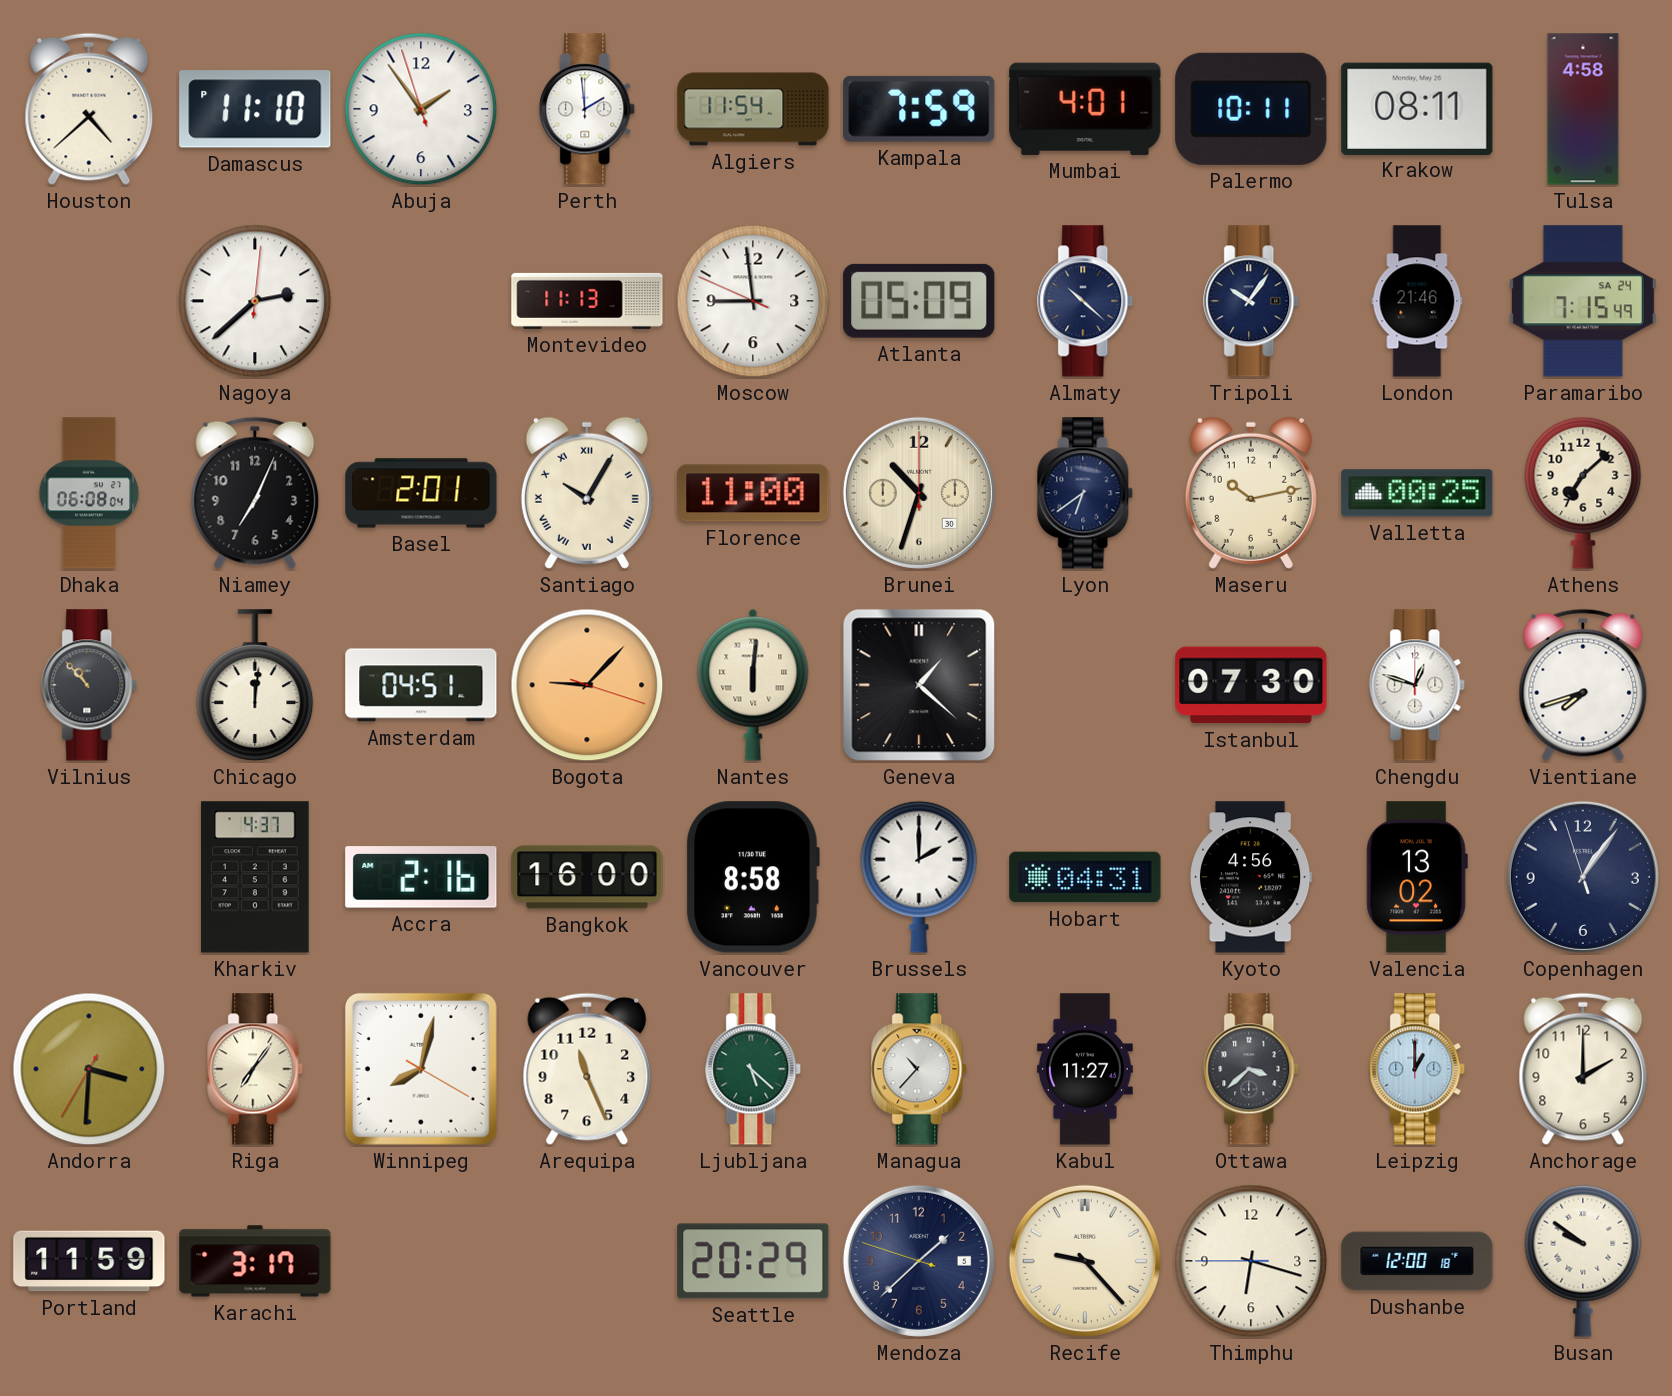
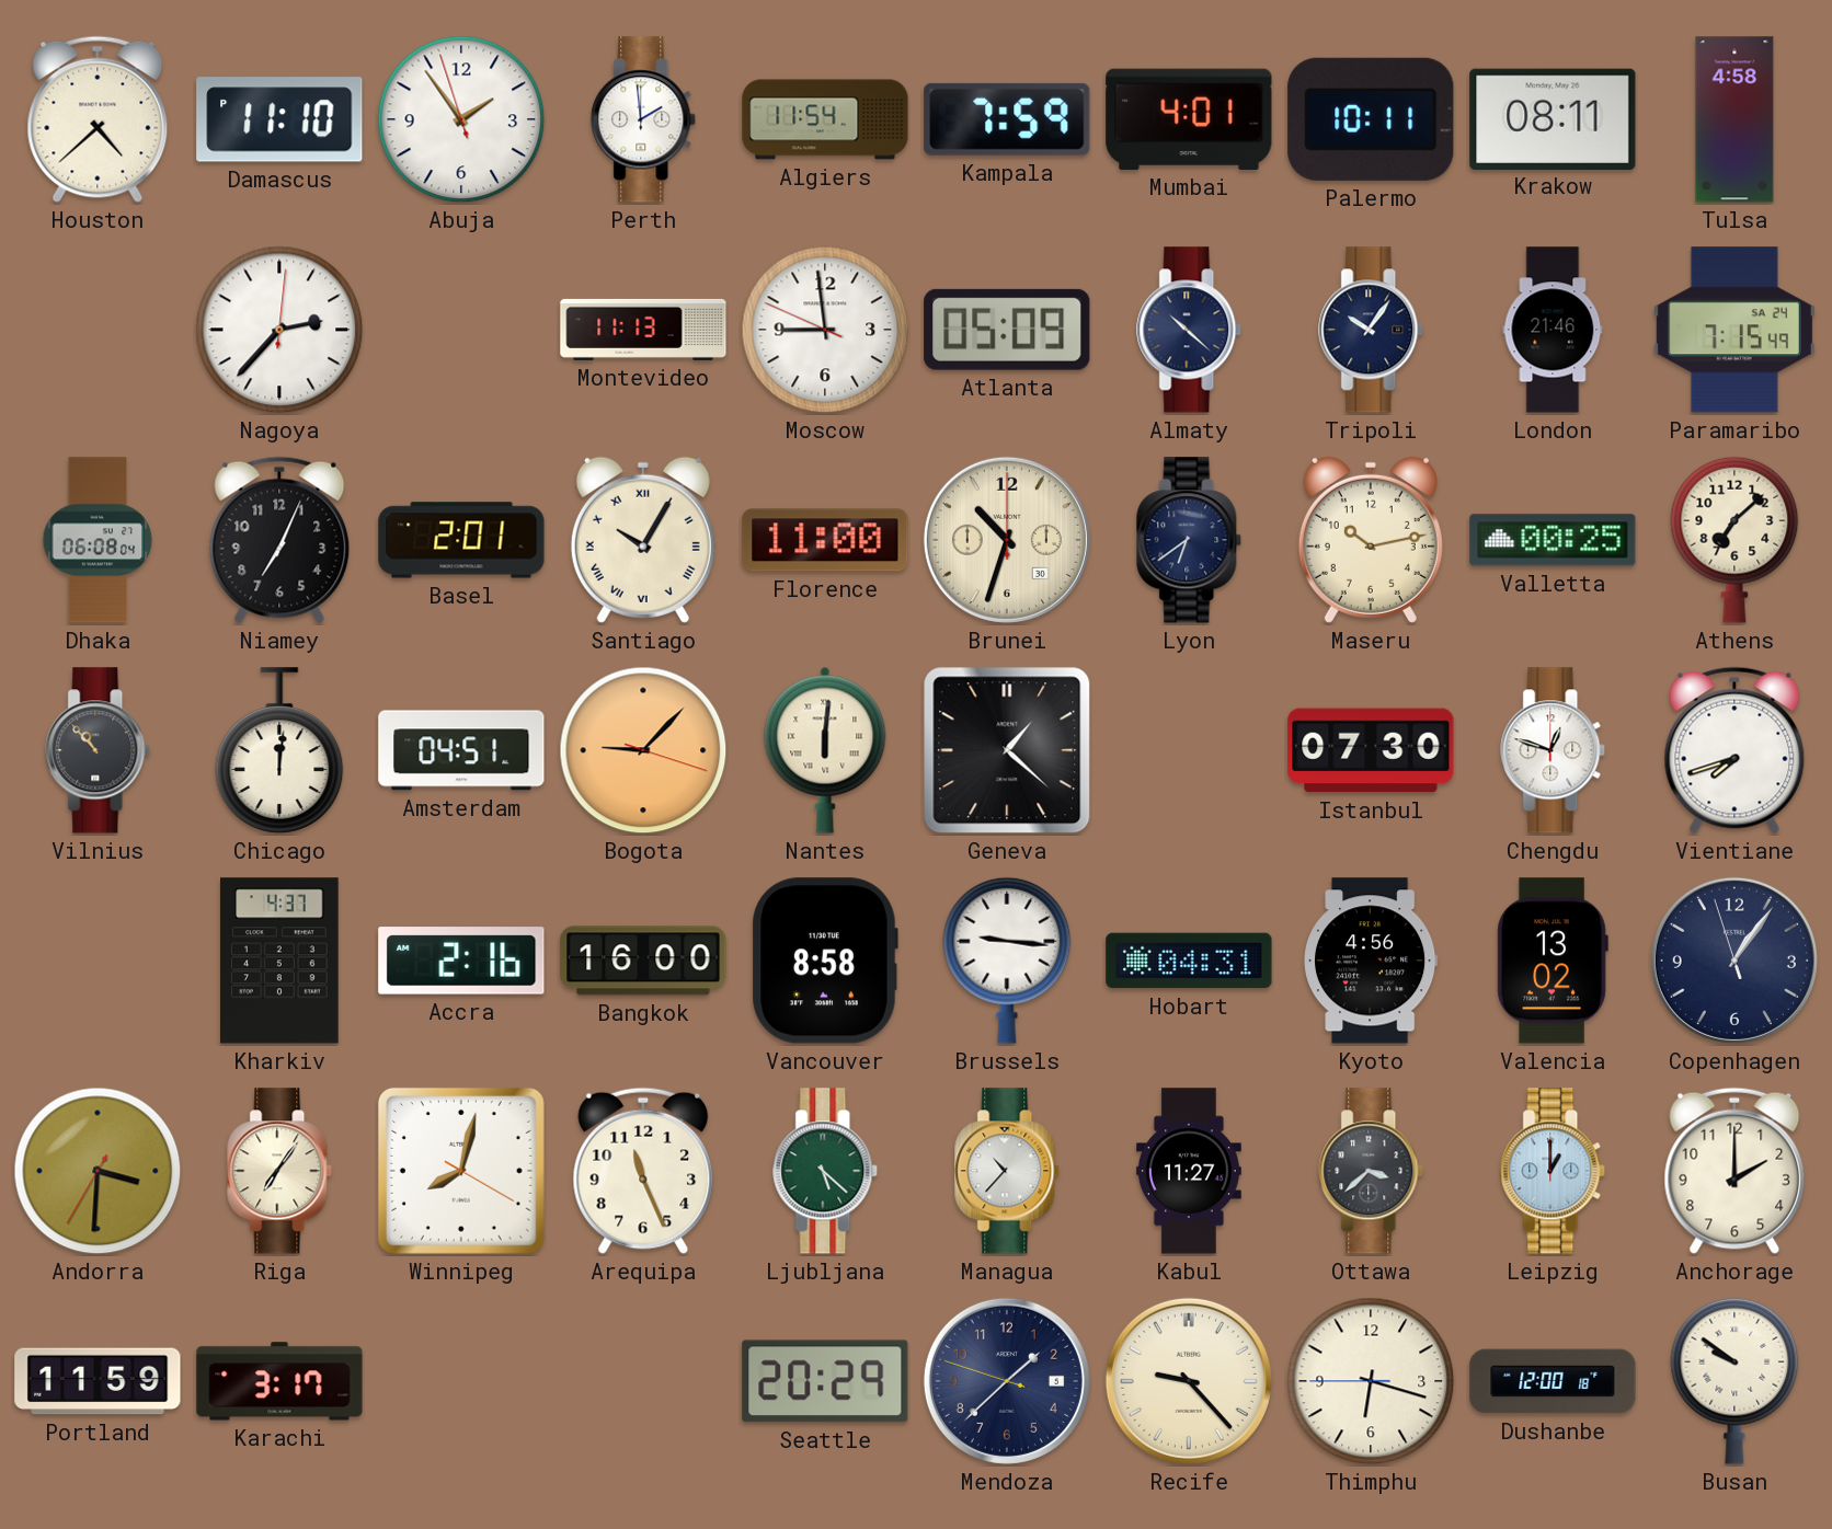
Nagoya: 2:38 -> 2:37 (279, 330)
Brussels: 2:00 -> 9:16 (1007, 961)
